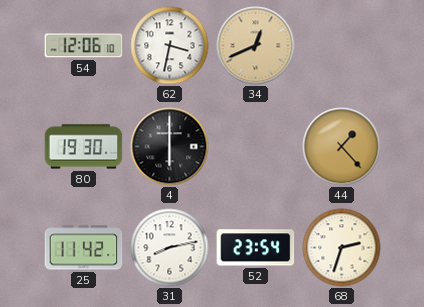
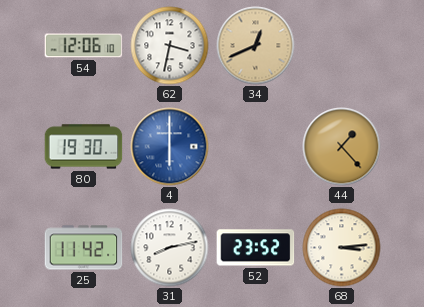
4 dial: black -> blue (170, 147)
52: 23:54 -> 23:52 (256, 248)
68: 2:33 -> 3:14 (342, 248)
